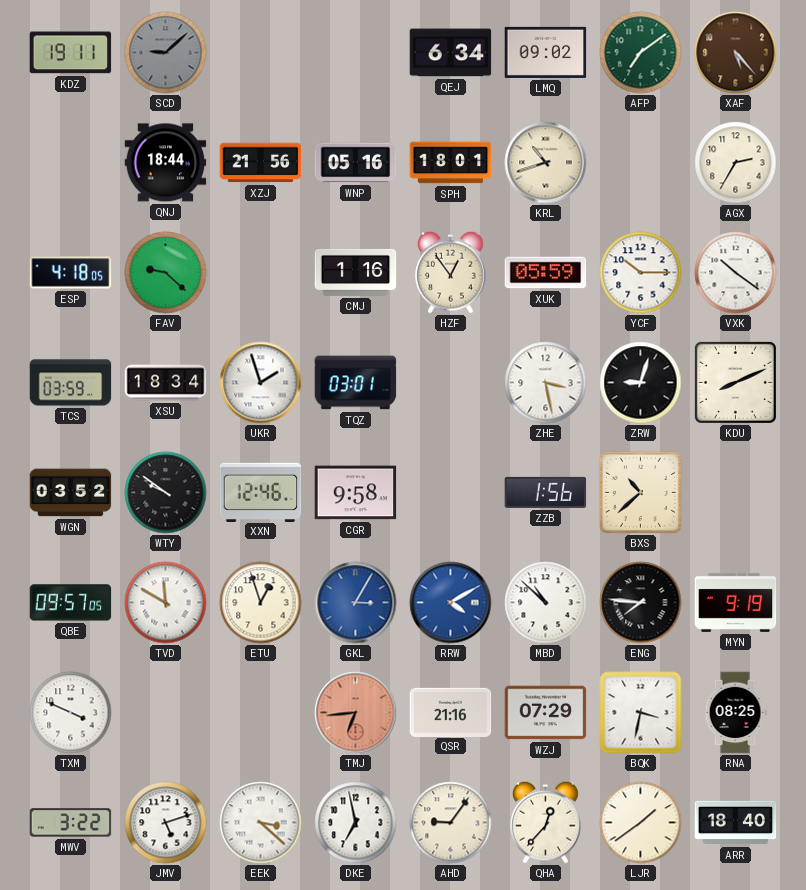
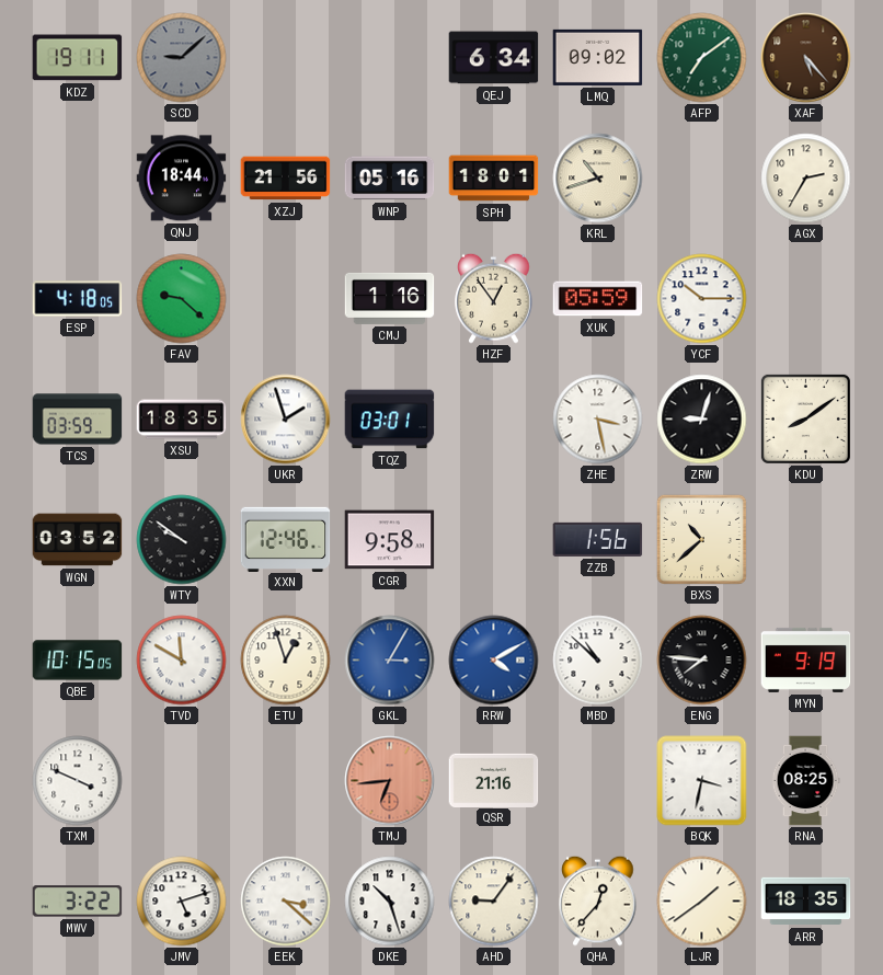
VXK: 10:21 -> none (736, 273)
XSU: 18:34 -> 18:35 (182, 420)
KDU: 8:11 -> 8:09 (805, 418)
QBE: 09:57 -> 10:15 (78, 661)
WZJ: 07:29 -> none (546, 713)
DKE: 6:58 -> 10:27 (390, 902)
ARR: 18:40 -> 18:35 (806, 902)
